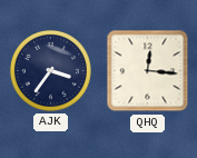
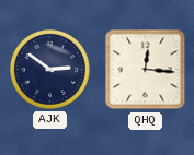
AJK: 3:36 -> 2:51 (49, 69)
